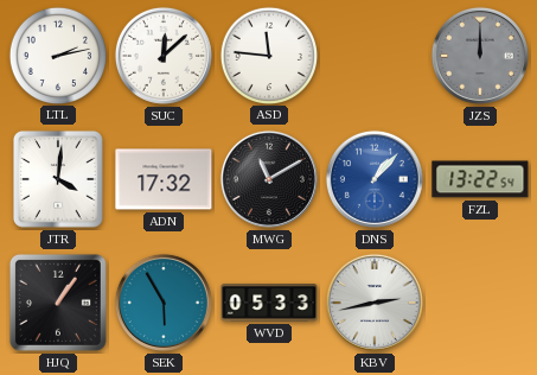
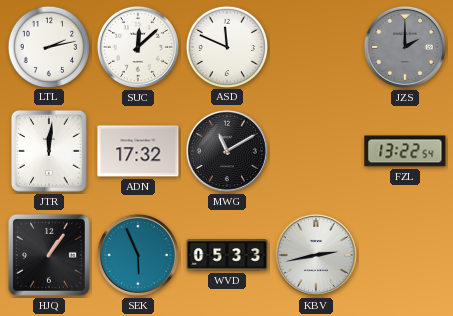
ASD: 11:46 -> 11:49 (226, 46)
JZS: 12:00 -> 2:00 (405, 47)
JTR: 4:01 -> 12:01 (49, 151)
DNS: 1:07 -> none (375, 179)
SEK: 5:55 -> 5:56 (138, 255)
